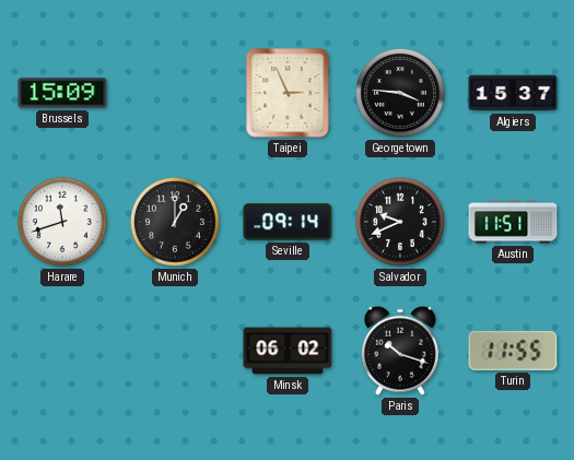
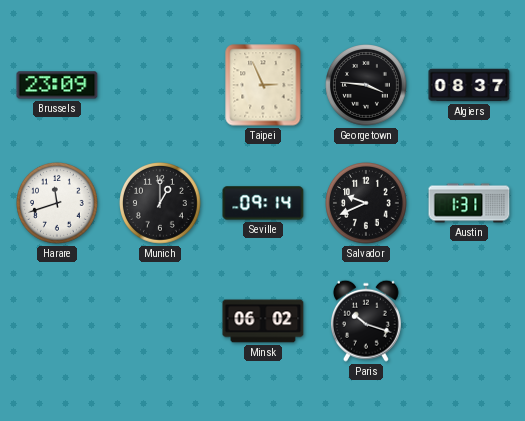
Brussels: 15:09 -> 23:09 (57, 85)
Algiers: 15:37 -> 08:37 (469, 85)
Austin: 11:51 -> 1:31 (469, 203)
Turin: 11:55 -> none (513, 351)
